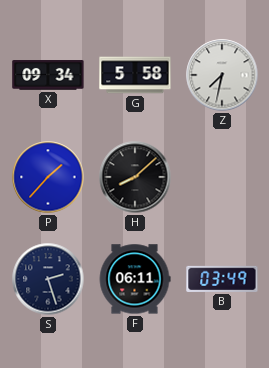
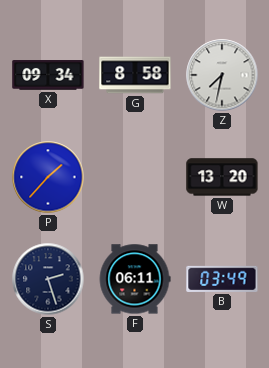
G: 5:58 -> 8:58 (135, 75)
H: 8:08 -> none (135, 177)
W: none -> 13:20 (222, 177)
